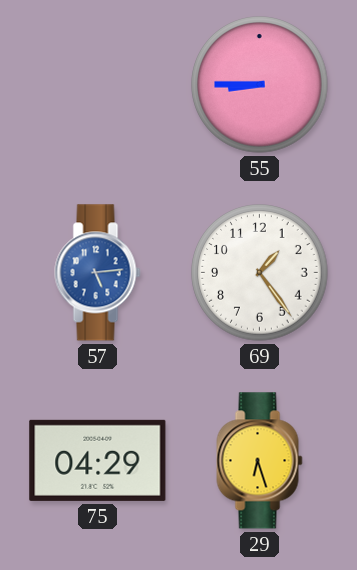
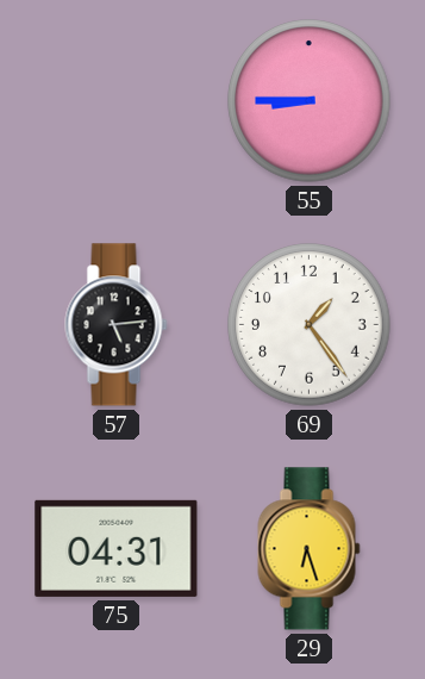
57 dial: blue -> black (117, 325)
75: 04:29 -> 04:31 (117, 548)
